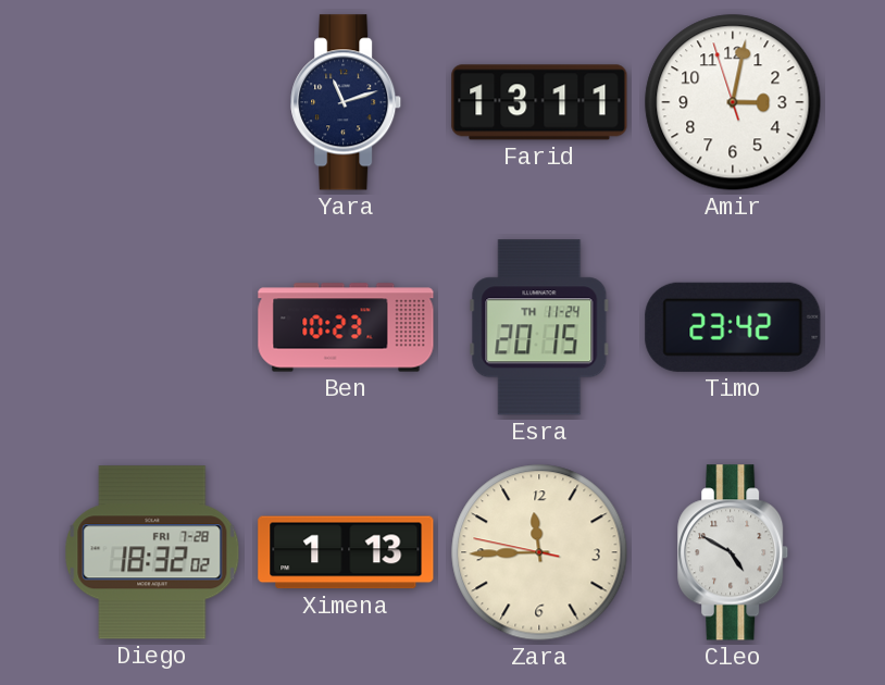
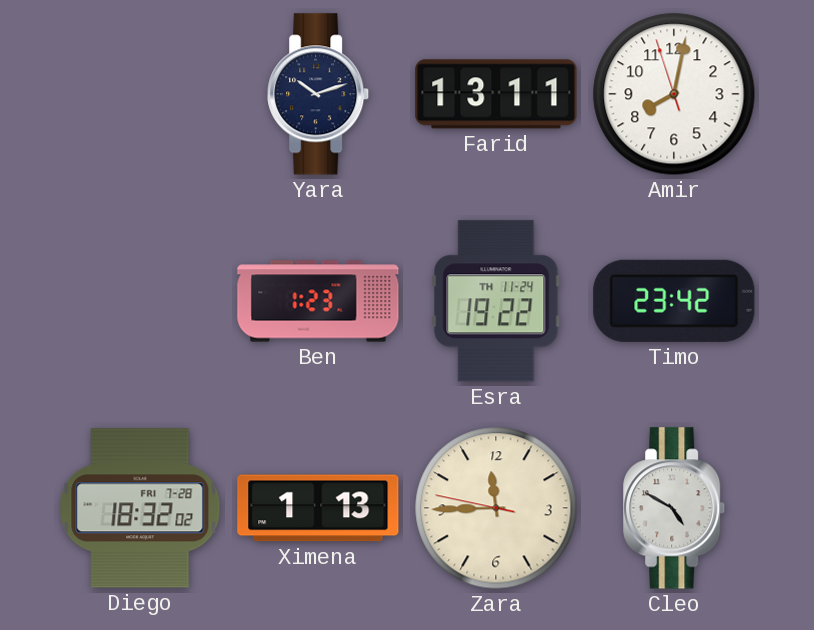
Yara: 11:12 -> 10:12 (319, 94)
Amir: 3:01 -> 8:01 (674, 94)
Ben: 10:23 -> 1:23 (318, 301)
Esra: 20:15 -> 19:22 (496, 301)
